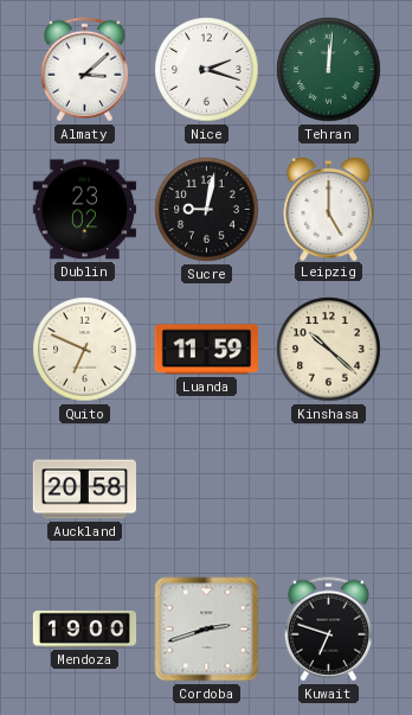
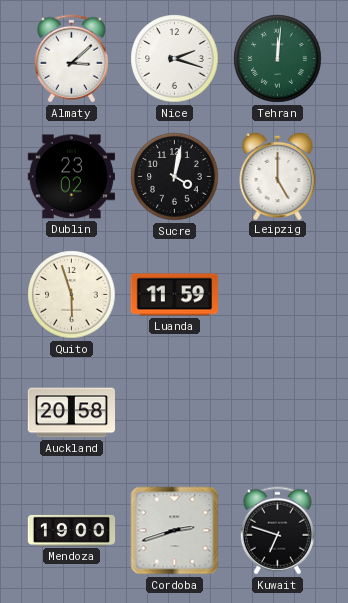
Sucre: 9:02 -> 4:02 (175, 177)
Quito: 6:49 -> 5:57 (72, 295)
Kinshasa: 10:22 -> none (329, 350)
